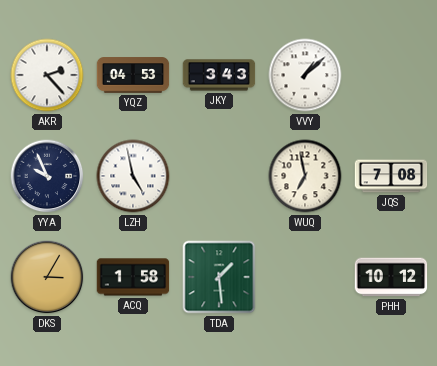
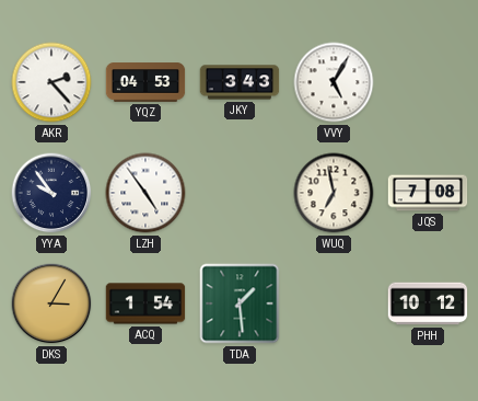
VVY: 1:08 -> 5:05 (334, 82)
YYA: 9:56 -> 9:54 (51, 193)
LZH: 4:58 -> 4:54 (145, 193)
ACQ: 1:58 -> 1:54 (145, 303)
